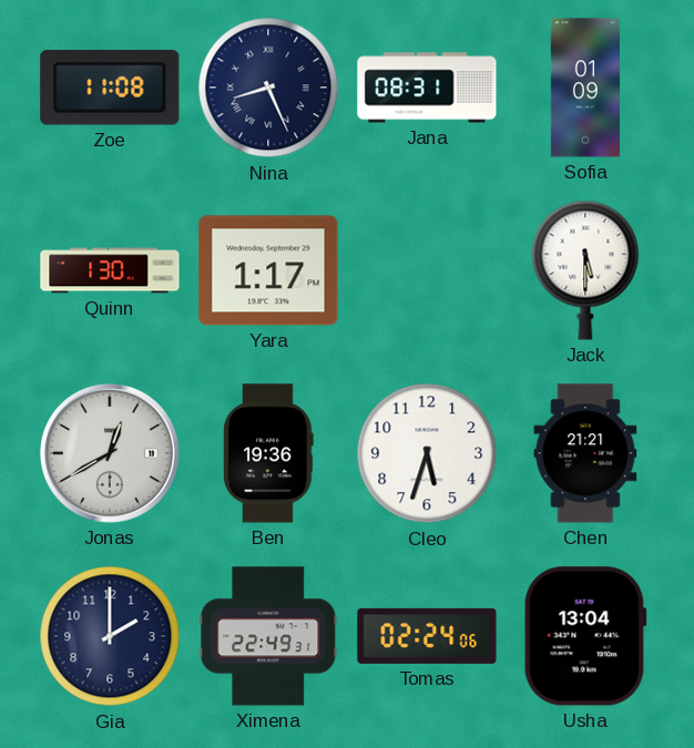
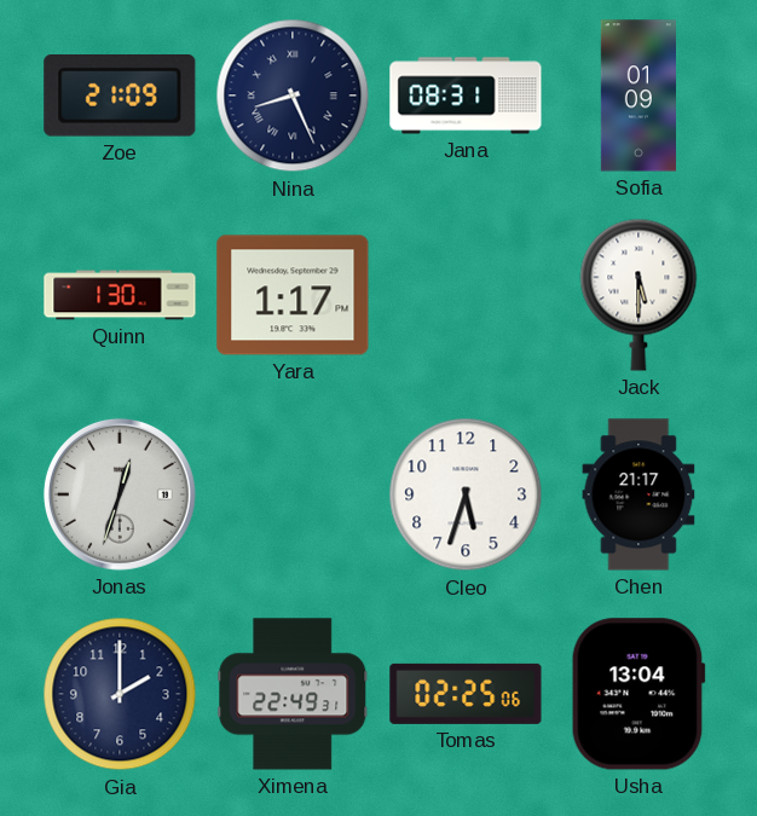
Zoe: 11:08 -> 21:09 (120, 97)
Jonas: 12:40 -> 12:33 (120, 494)
Ben: 19:36 -> none (269, 453)
Chen: 21:21 -> 21:17 (638, 494)
Tomas: 02:24 -> 02:25 (466, 694)
